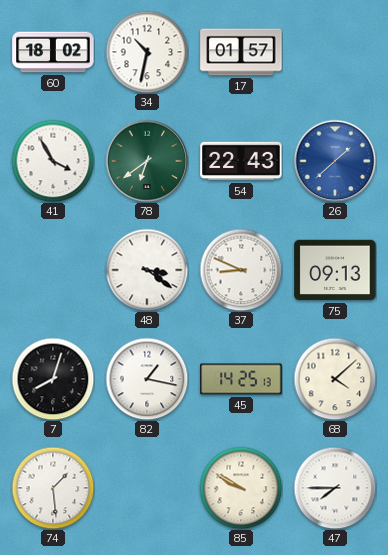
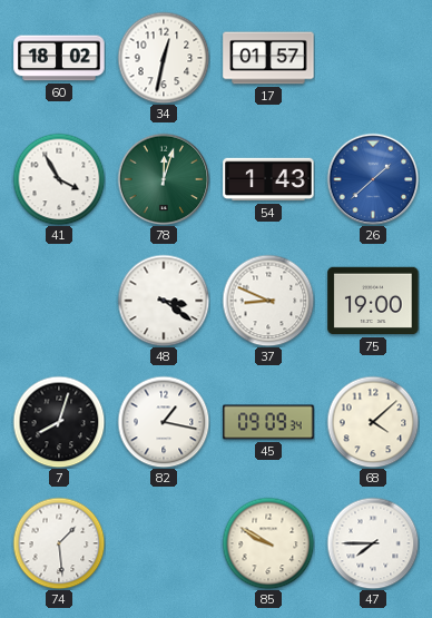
34: 10:32 -> 12:32 (164, 58)
78: 6:39 -> 12:03 (164, 179)
54: 22:43 -> 1:43 (268, 179)
75: 09:13 -> 19:00 (373, 301)
45: 14:25 -> 09:09 (268, 422)
